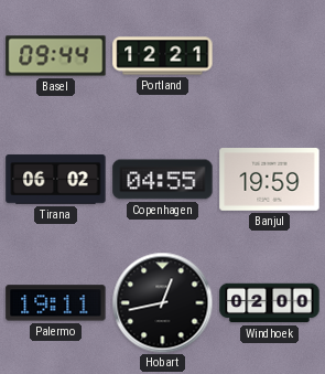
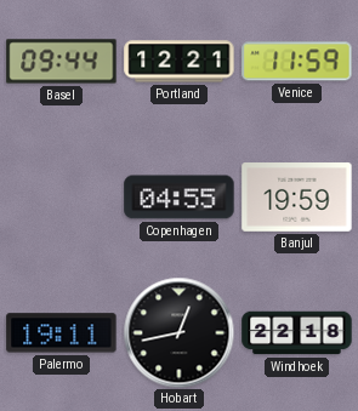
Venice: none -> 11:59 (297, 62)
Tirana: 06:02 -> none (56, 180)
Windhoek: 02:00 -> 22:18 (297, 333)
